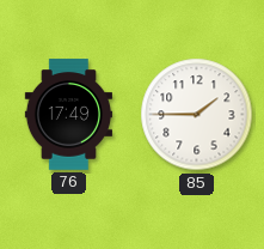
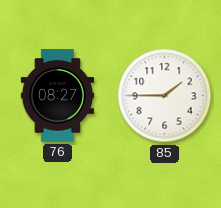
76: 17:49 -> 08:27 (57, 96)
